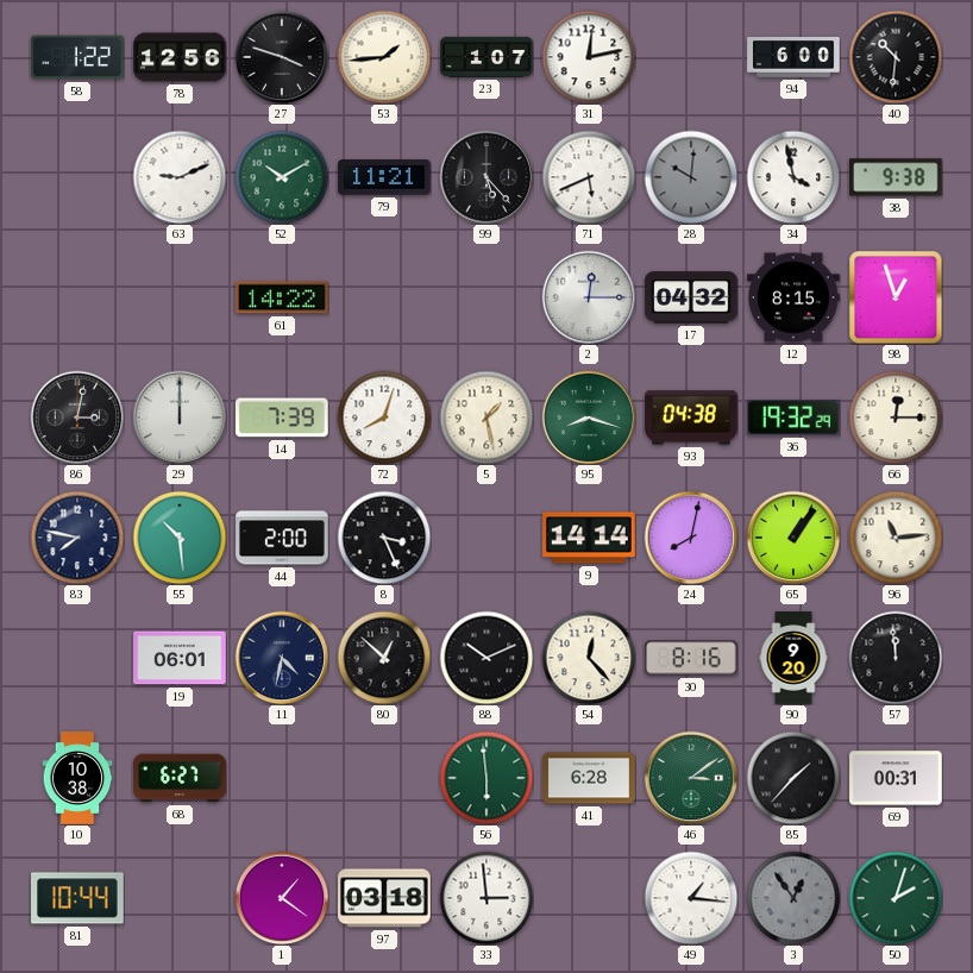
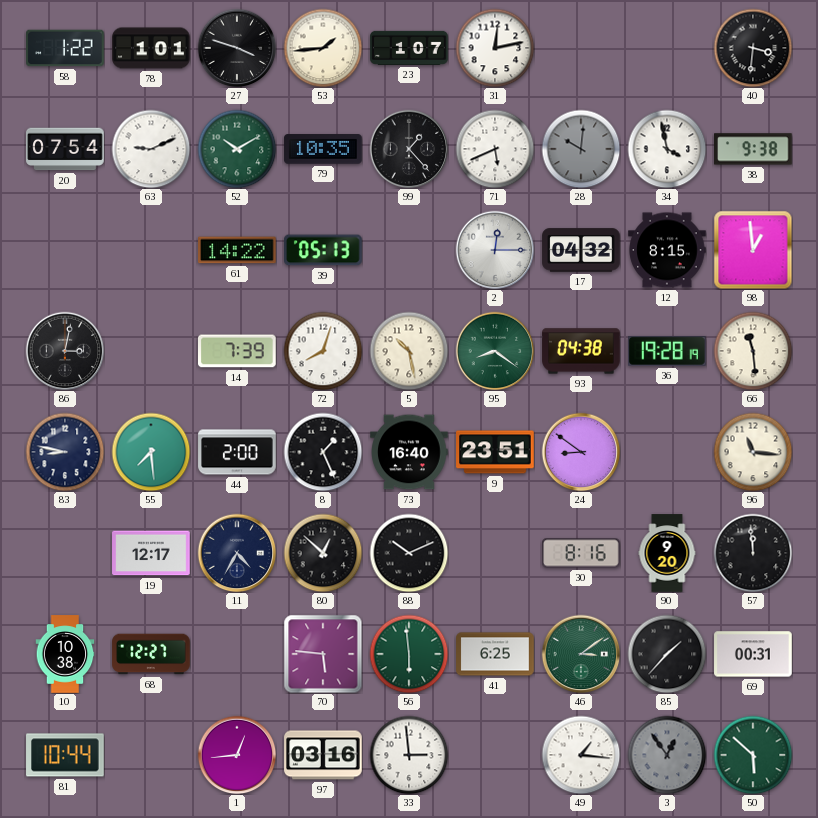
78: 12:56 -> 1:01 (151, 48)
94: 6:00 -> none (793, 58)
40: 10:31 -> 3:31 (753, 48)
20: none -> 07:54 (65, 149)
79: 11:21 -> 10:35 (323, 149)
99: 5:23 -> 1:23 (409, 149)
39: none -> 05:13 (324, 250)
98: 12:57 -> 12:59 (753, 250)
29: 12:00 -> none (180, 418)
5: 1:28 -> 10:28 (409, 351)
95: 8:18 -> 8:21 (495, 351)
36: 19:32 -> 19:28 (668, 351)
66: 12:15 -> 11:29 (753, 351)
83: 7:47 -> 8:47 (65, 452)
55: 10:29 -> 7:29 (151, 452)
8: 3:26 -> 1:26 (323, 452)
73: none -> 16:40 (409, 452)
9: 14:14 -> 23:51 (495, 452)
24: 8:02 -> 8:51 (581, 452)
65: 1:06 -> none (793, 538)
96: 11:14 -> 11:16 (753, 452)
19: 06:01 -> 12:17 (151, 553)
11: 4:32 -> 4:35 (237, 553)
54: 12:23 -> none (589, 658)
68: 6:27 -> 12:27 (151, 654)
70: none -> 5:46 (323, 654)
41: 6:28 -> 6:25 (495, 654)
1: 1:21 -> 12:44 (237, 755)
97: 03:18 -> 03:16 (323, 755)
50: 2:03 -> 5:52 (753, 755)
